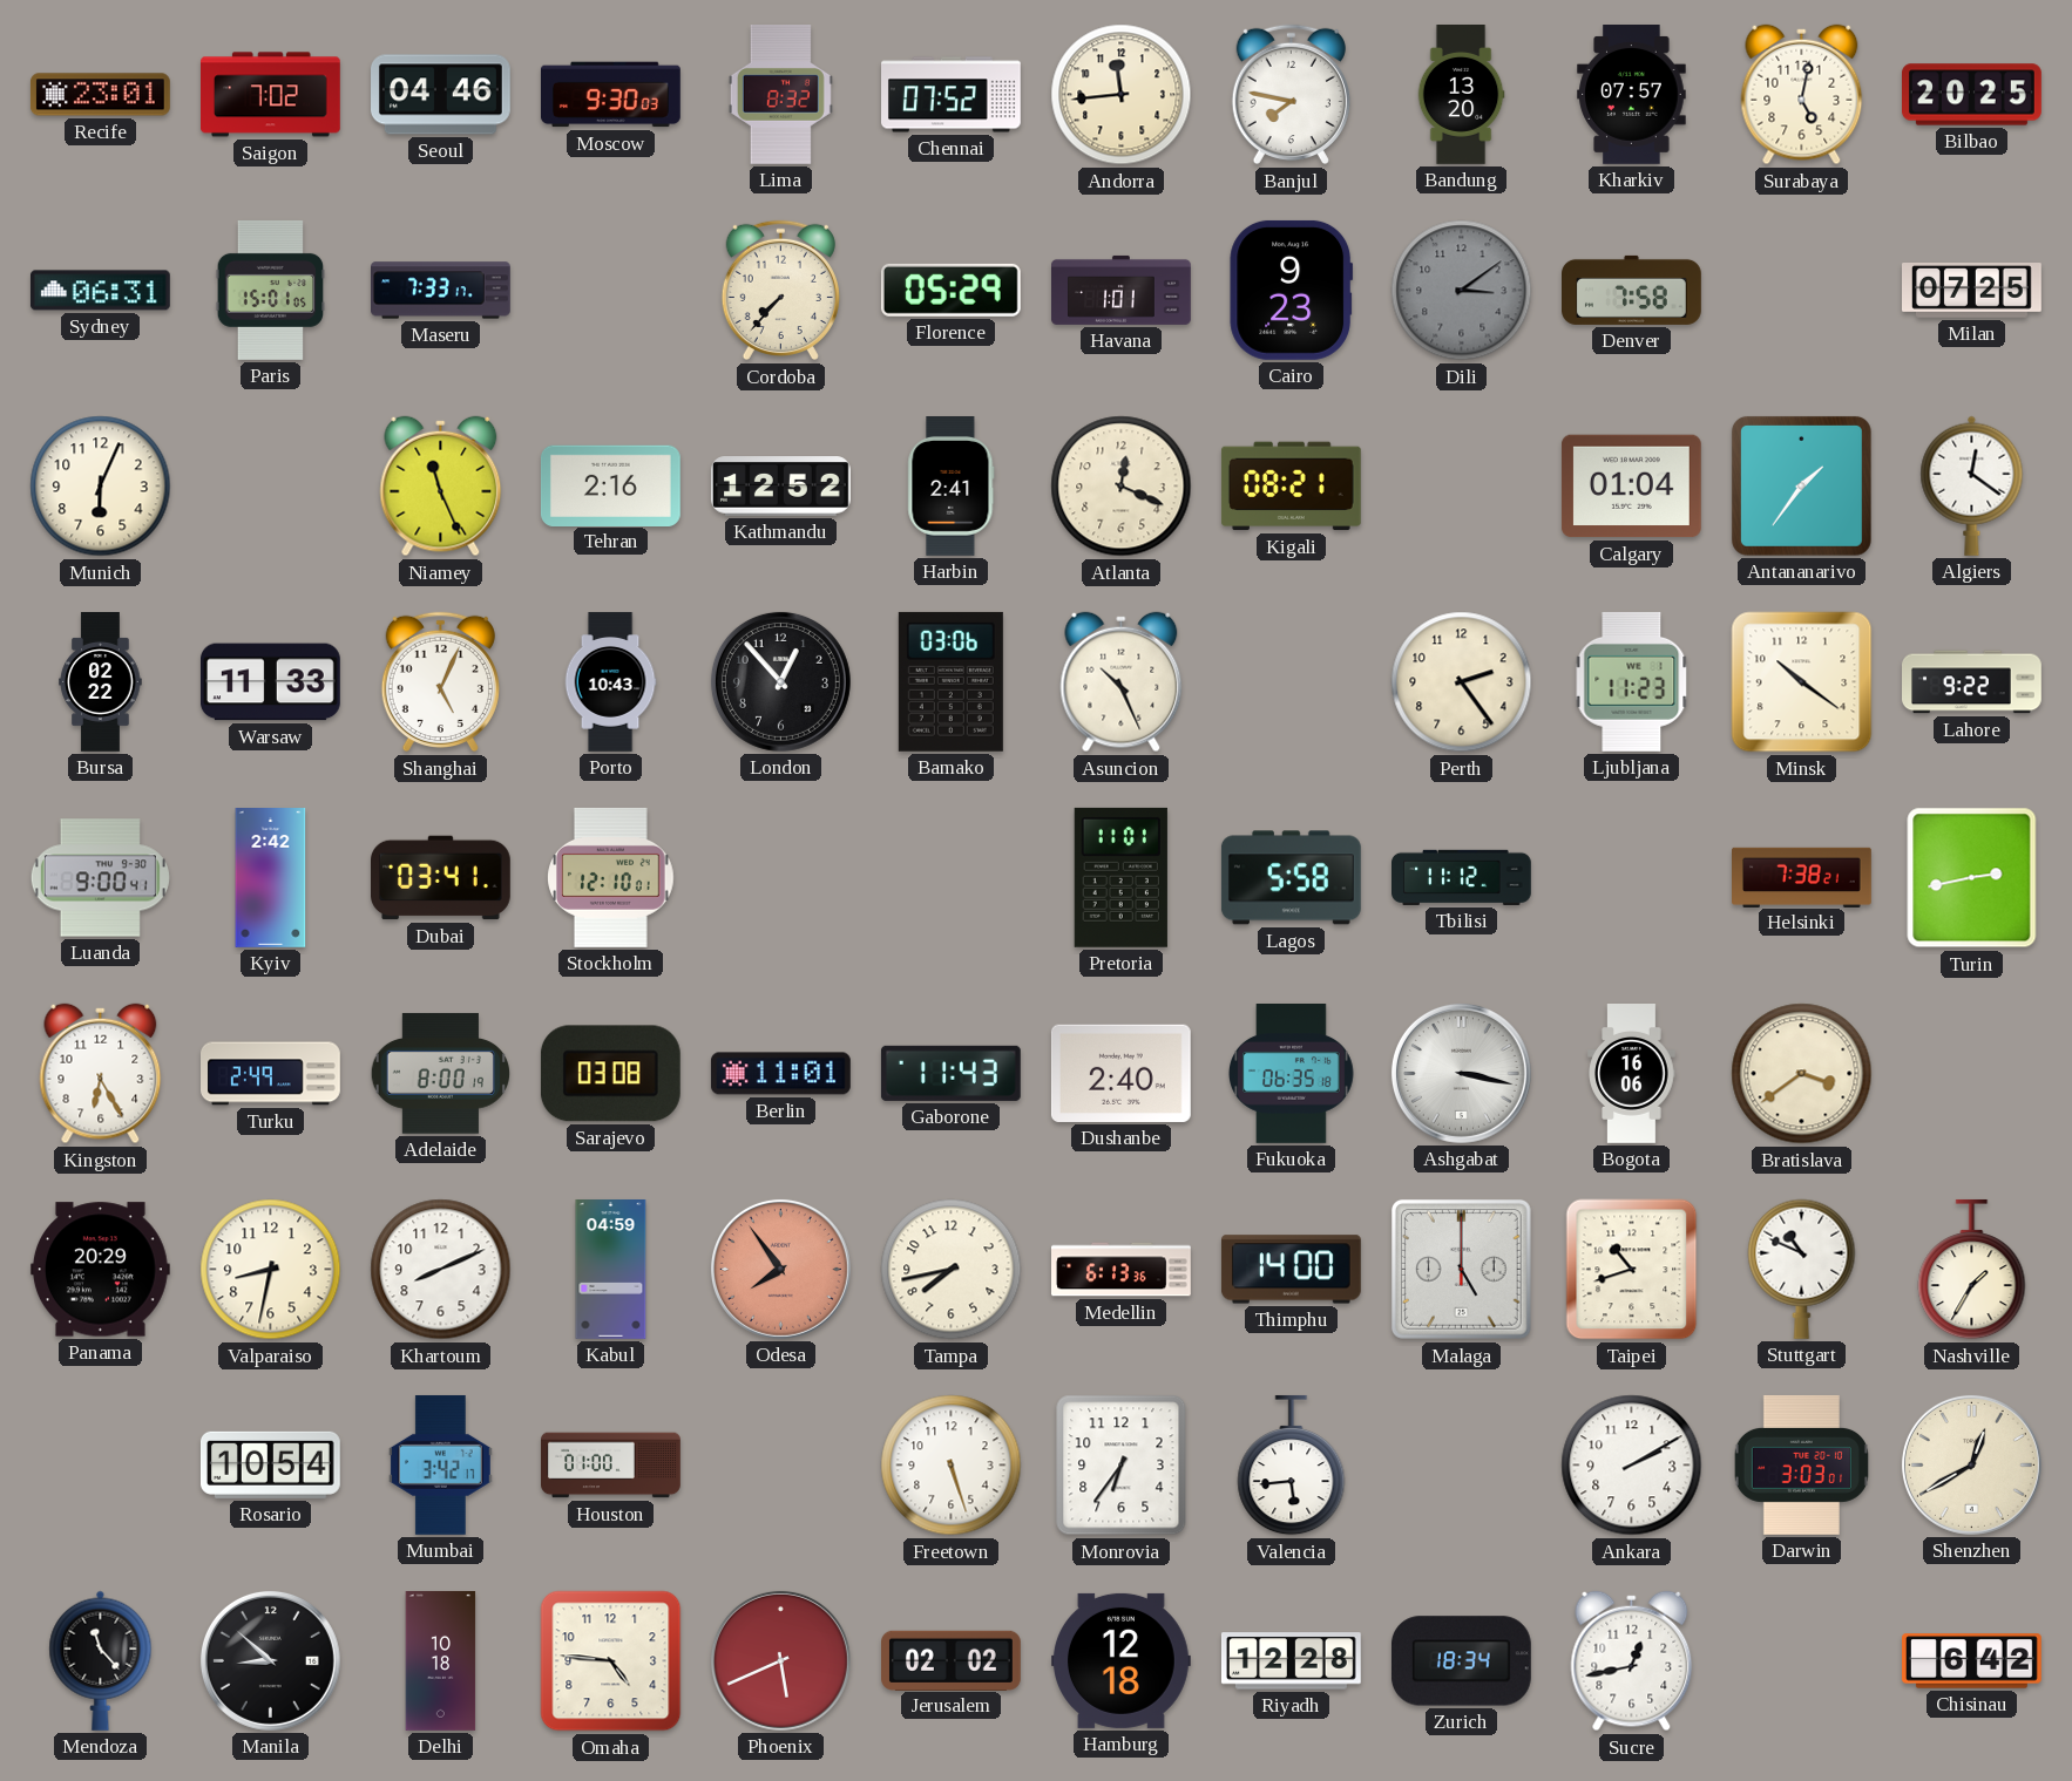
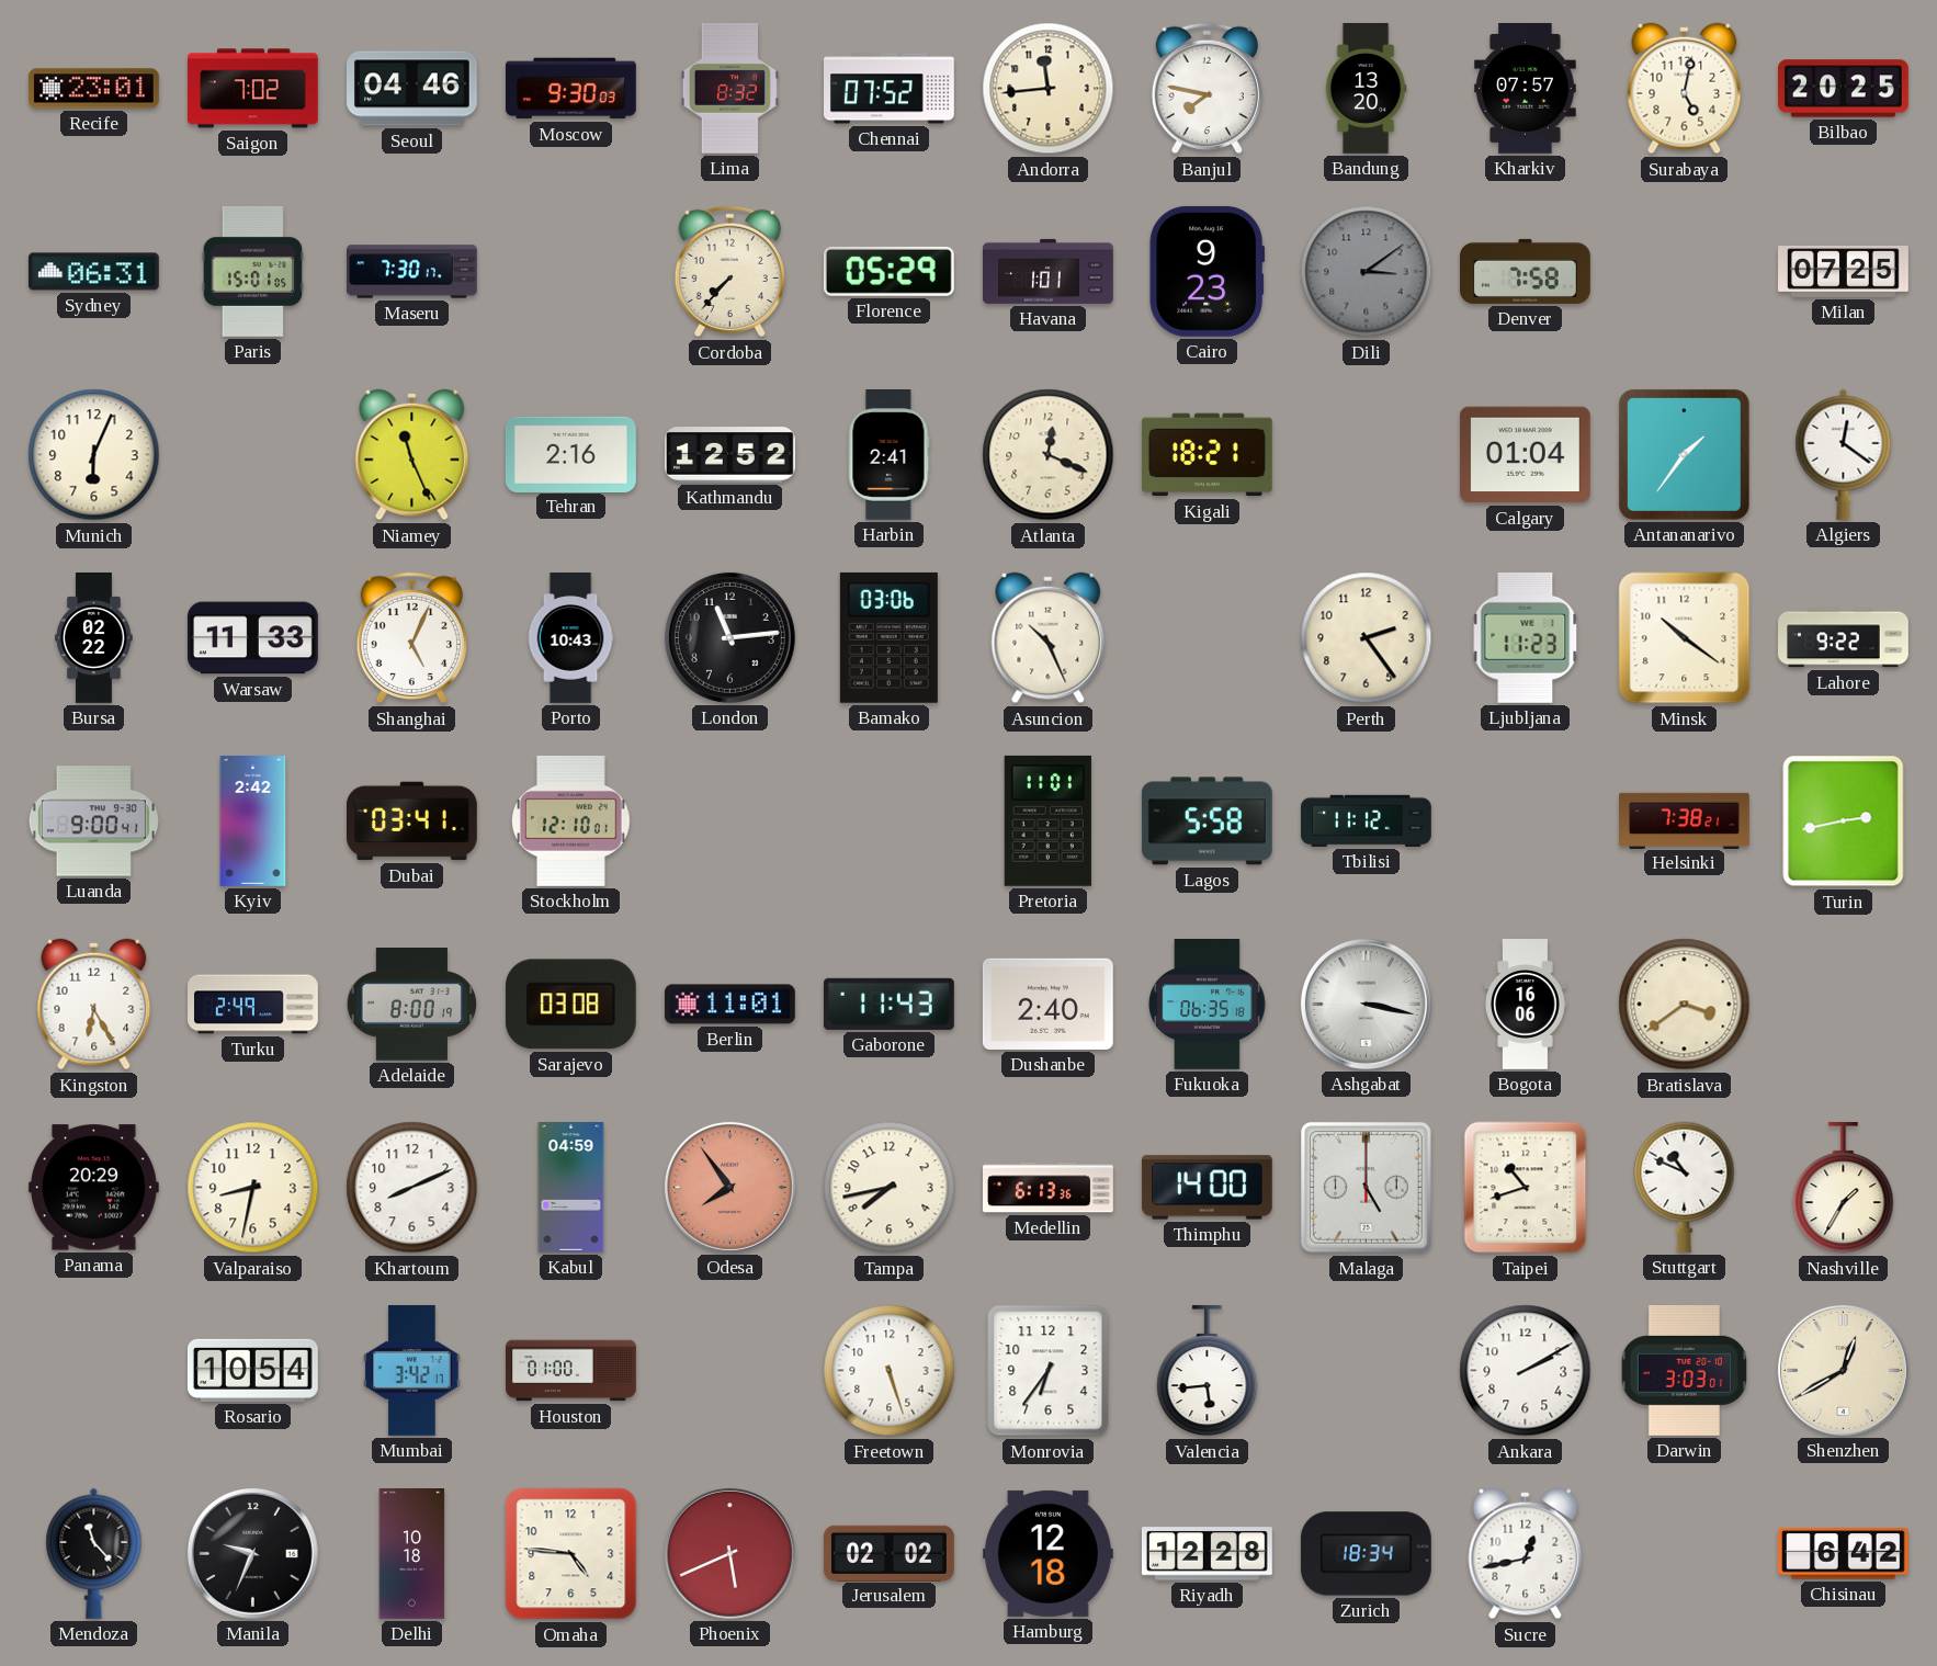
Maseru: 7:33 -> 7:30 (412, 272)
Kigali: 08:21 -> 18:21 (1207, 455)
London: 12:53 -> 11:14 (729, 637)
Manila: 8:52 -> 9:34 (252, 1553)
